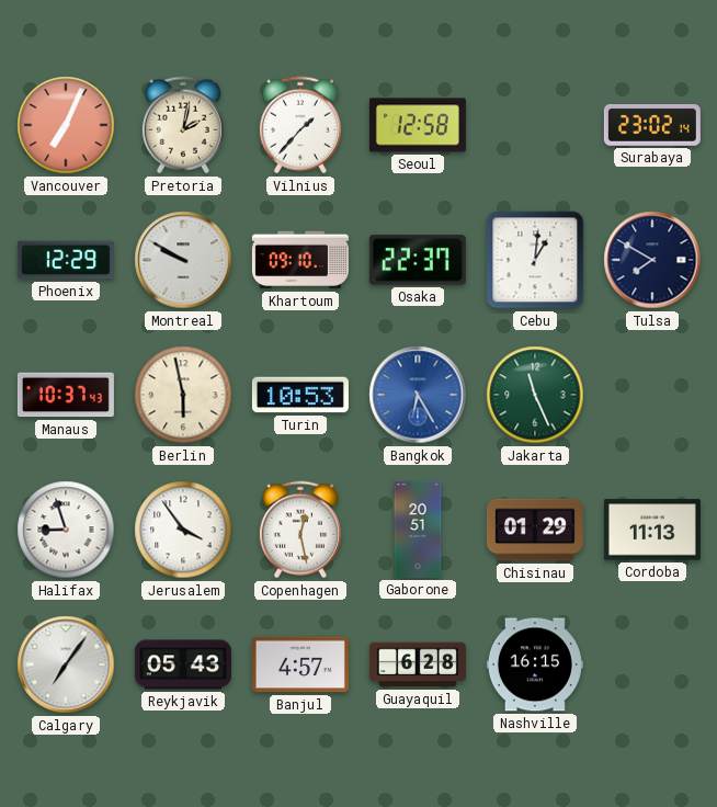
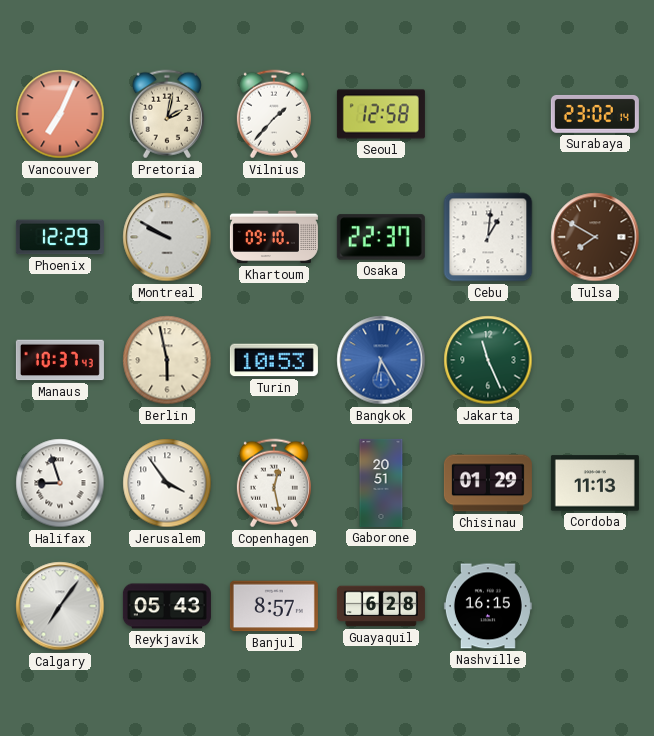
Tulsa dial: navy -> brown (595, 237)
Banjul: 4:57 -> 8:57 (274, 606)
